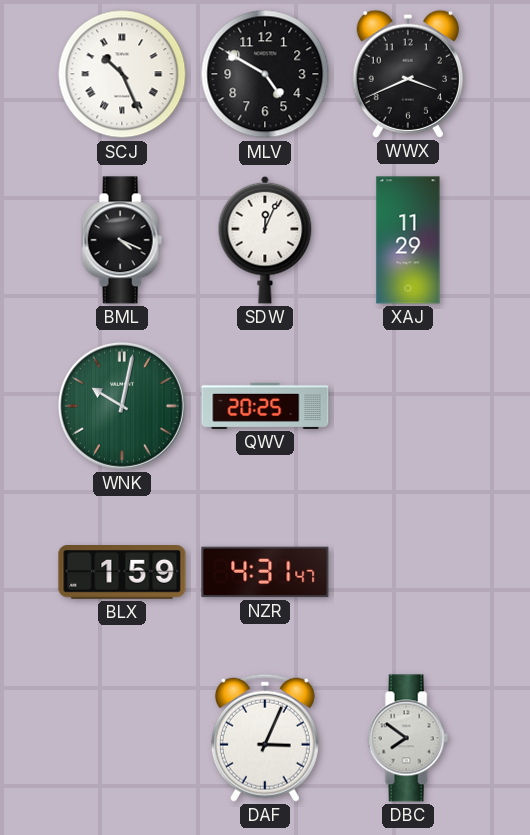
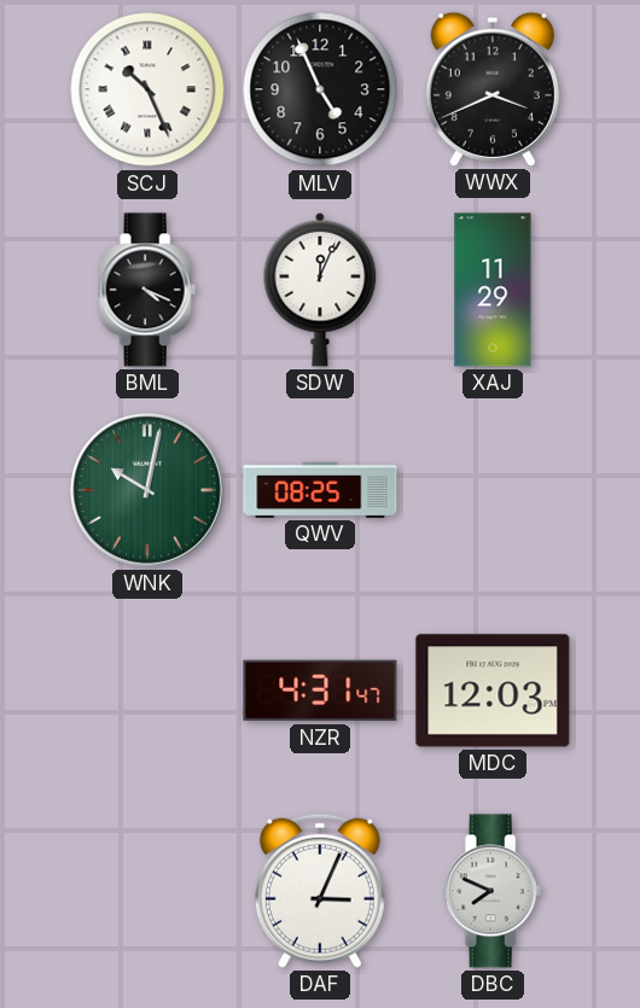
MLV: 4:50 -> 4:56 (320, 89)
QWV: 20:25 -> 08:25 (320, 490)
BLX: 1:59 -> none (122, 572)
MDC: none -> 12:03 (493, 691)
DBC: 7:51 -> 7:49 (493, 891)
